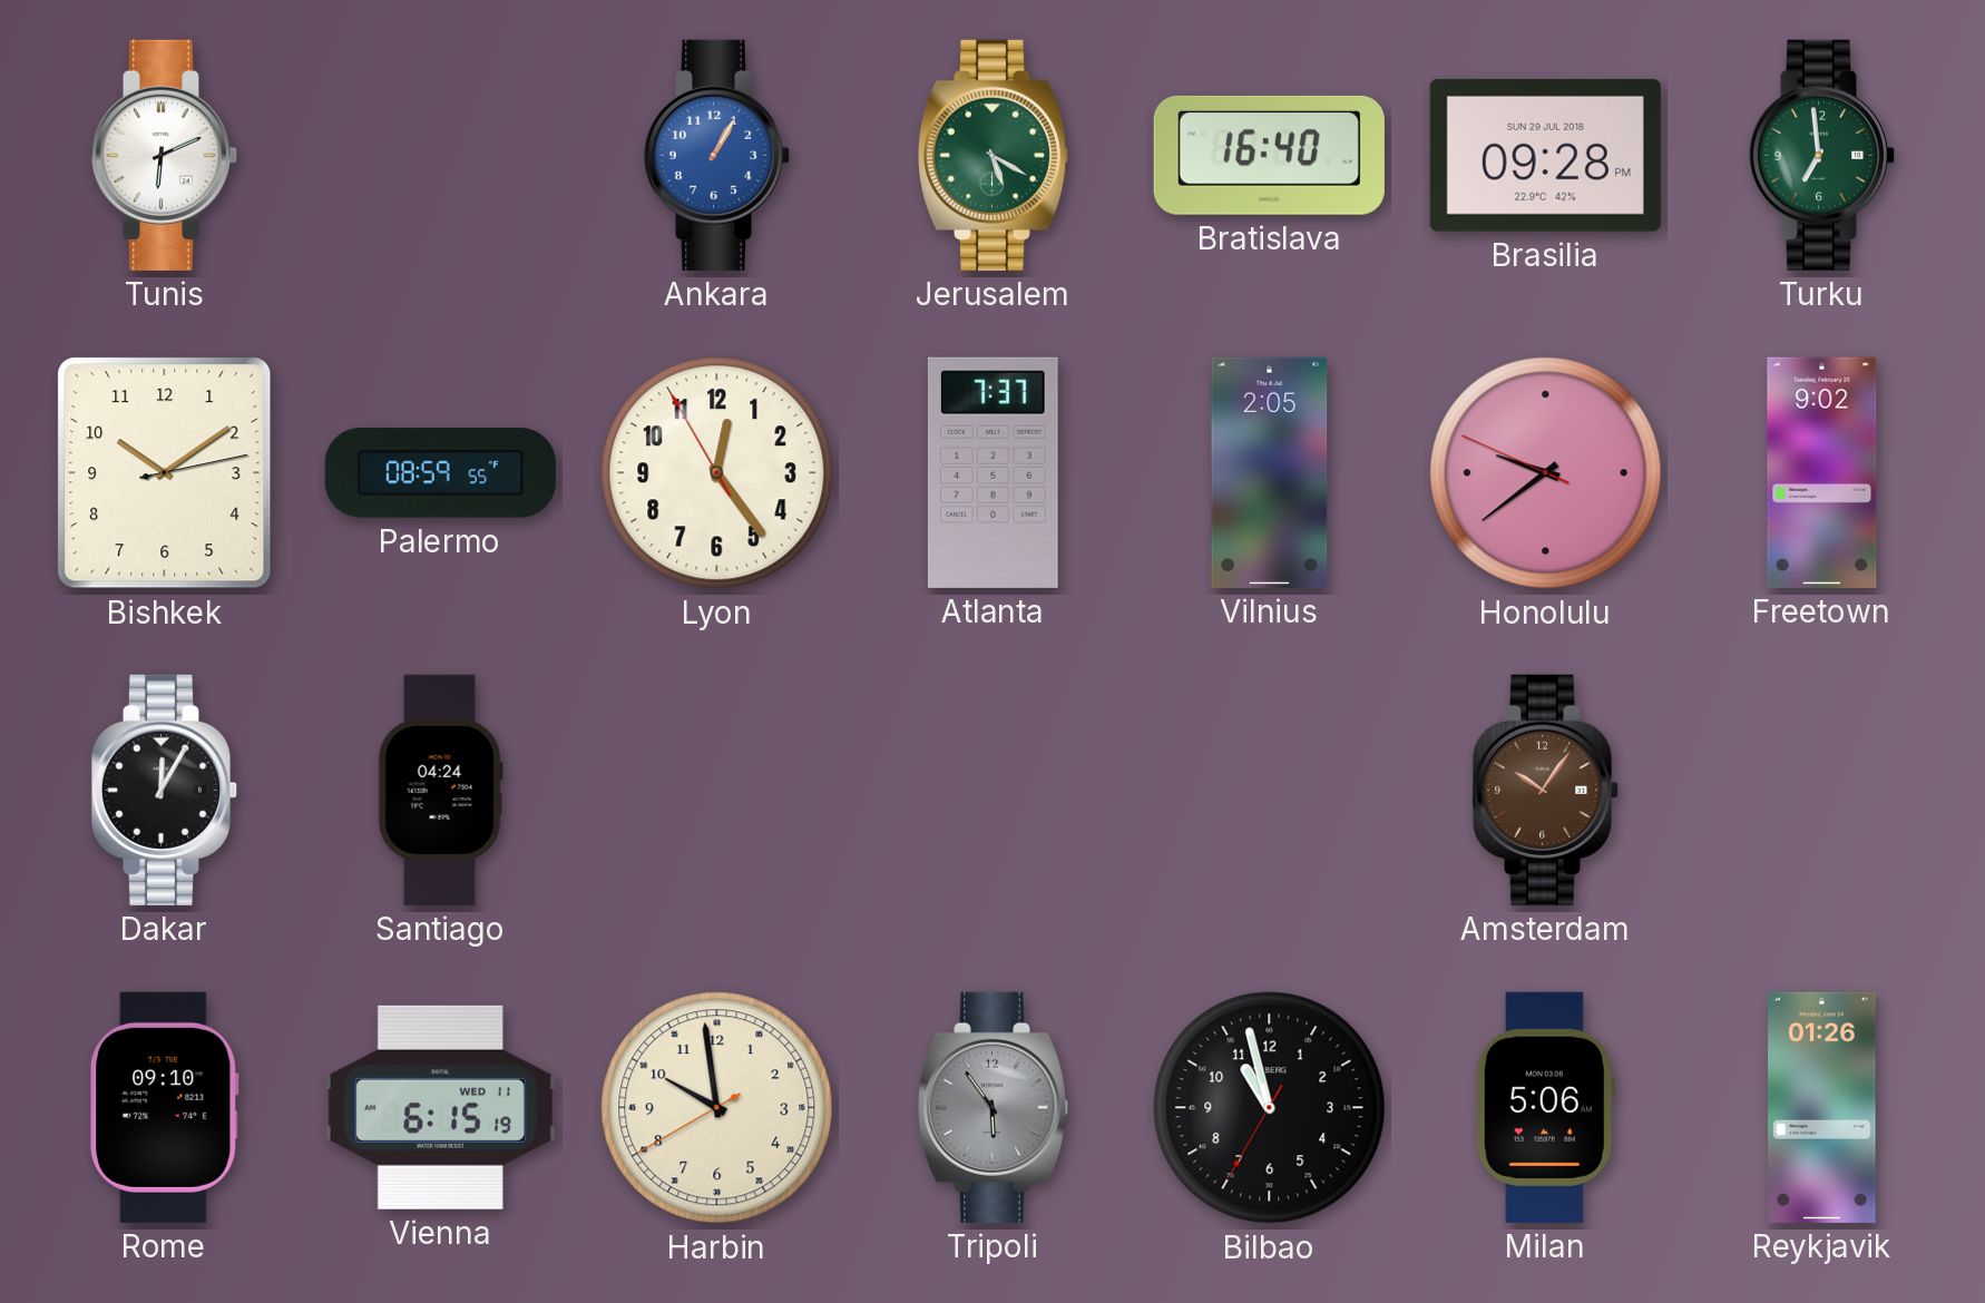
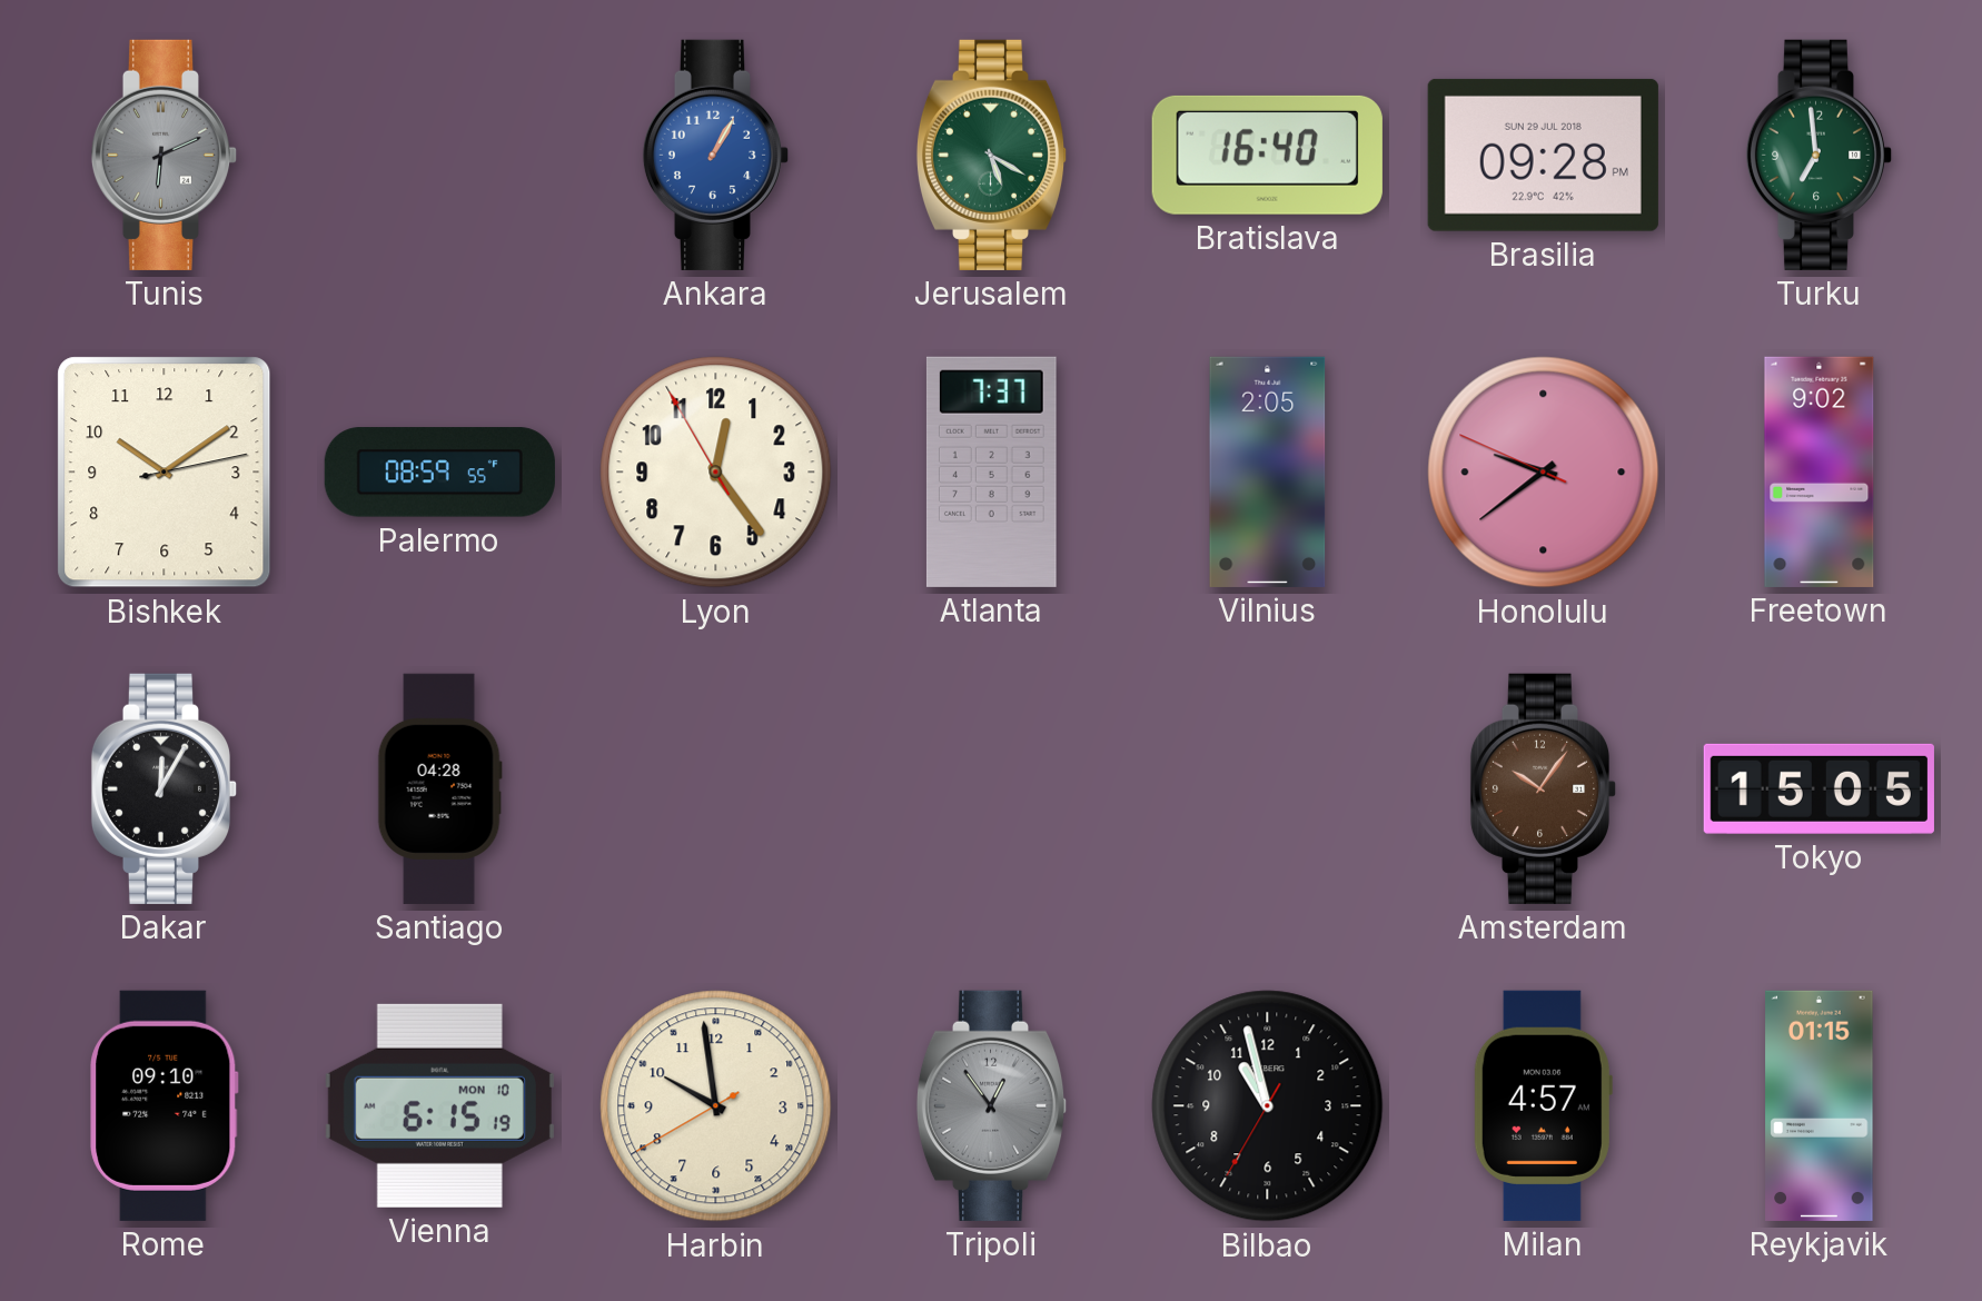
Tunis dial: white -> grey (165, 155)
Santiago: 04:24 -> 04:28 (439, 788)
Tokyo: none -> 15:05 (1819, 788)
Vienna date: WED 11 -> MON 10 (439, 1105)
Tripoli: 5:54 -> 12:54 (992, 1105)
Milan: 5:06 -> 4:57 (1543, 1105)
Reykjavik: 01:26 -> 01:15 (1820, 1105)
